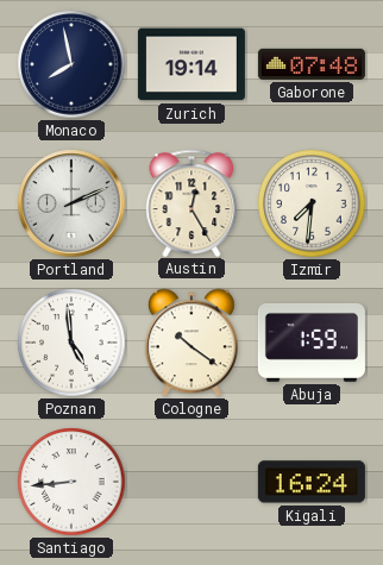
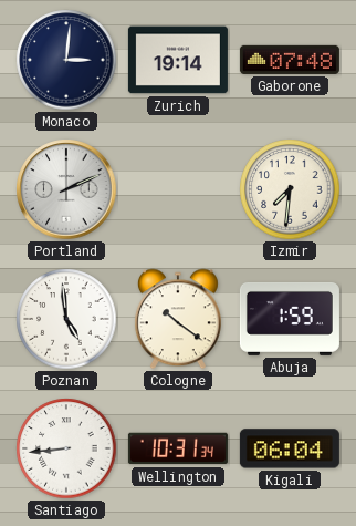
Monaco: 7:58 -> 3:01 (66, 60)
Austin: 12:25 -> none (191, 202)
Wellington: none -> 10:31 (178, 448)
Kigali: 16:24 -> 06:04 (290, 448)
